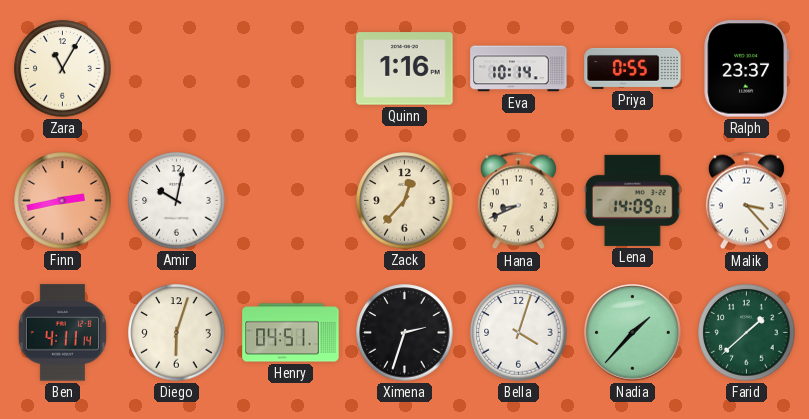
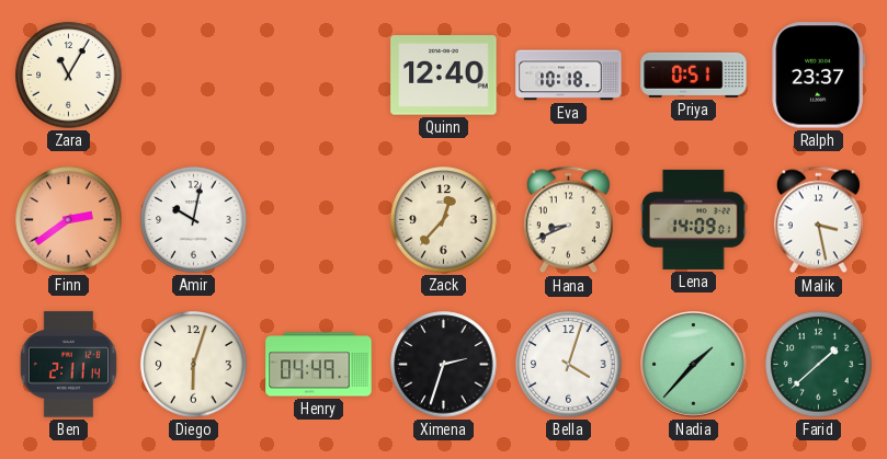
Quinn: 1:16 -> 12:40 (444, 76)
Eva: 10:14 -> 10:18 (569, 76)
Priya: 0:55 -> 0:51 (694, 74)
Finn: 2:43 -> 2:39 (69, 220)
Malik: 3:23 -> 3:28 (818, 220)
Ben: 4:11 -> 2:11 (68, 365)
Henry: 04:51 -> 04:49 (319, 365)
